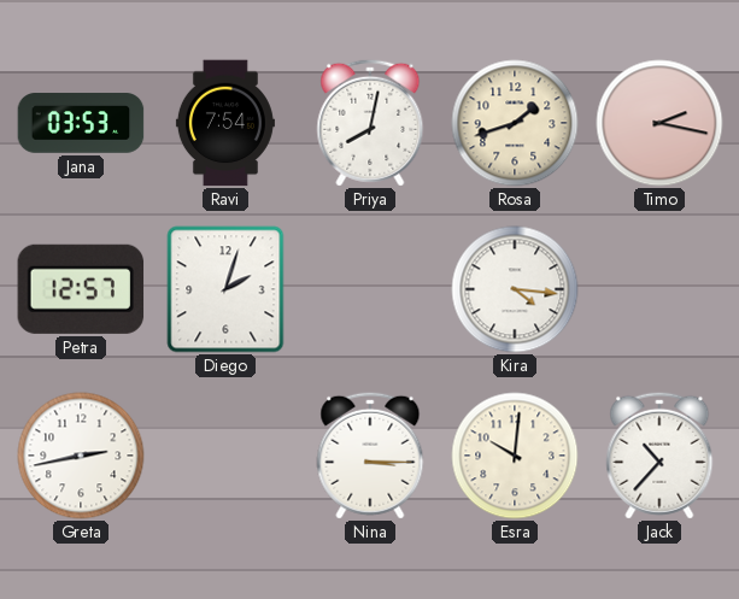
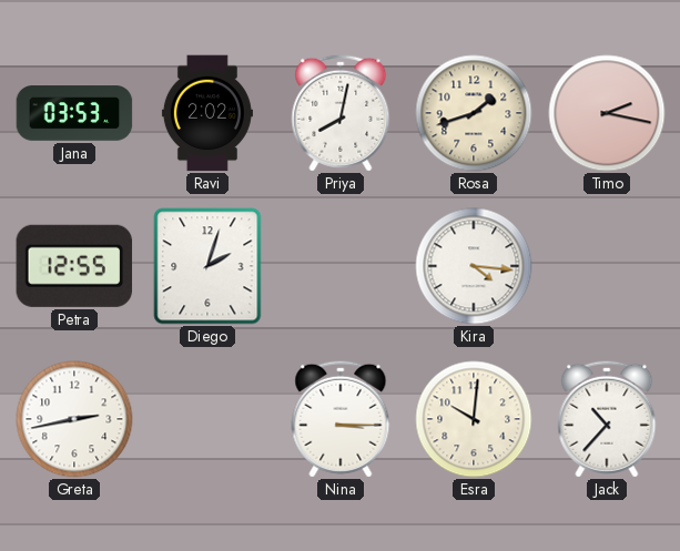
Ravi: 7:54 -> 2:02 (207, 113)
Petra: 12:57 -> 12:55 (74, 266)
